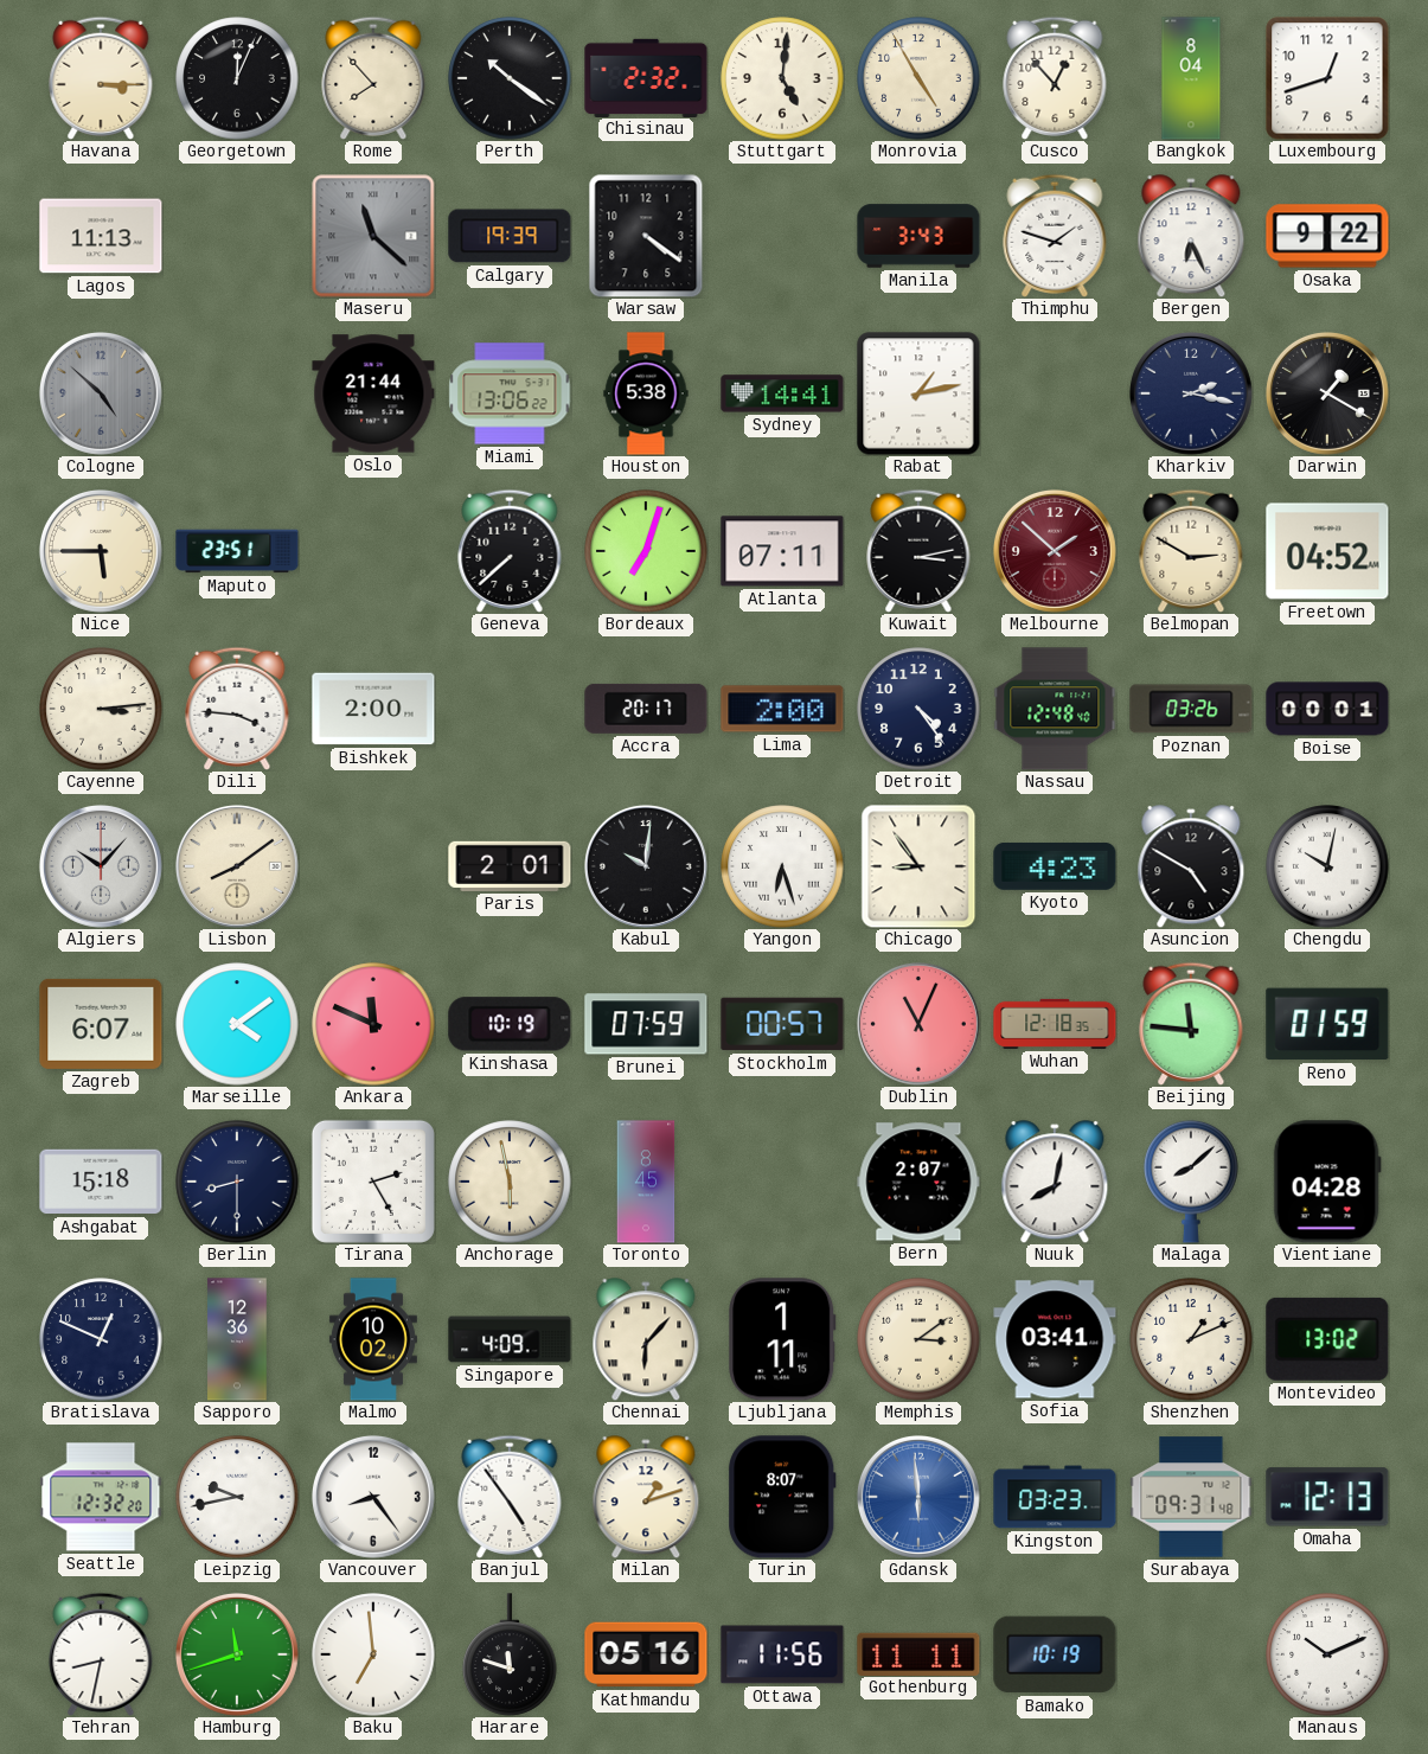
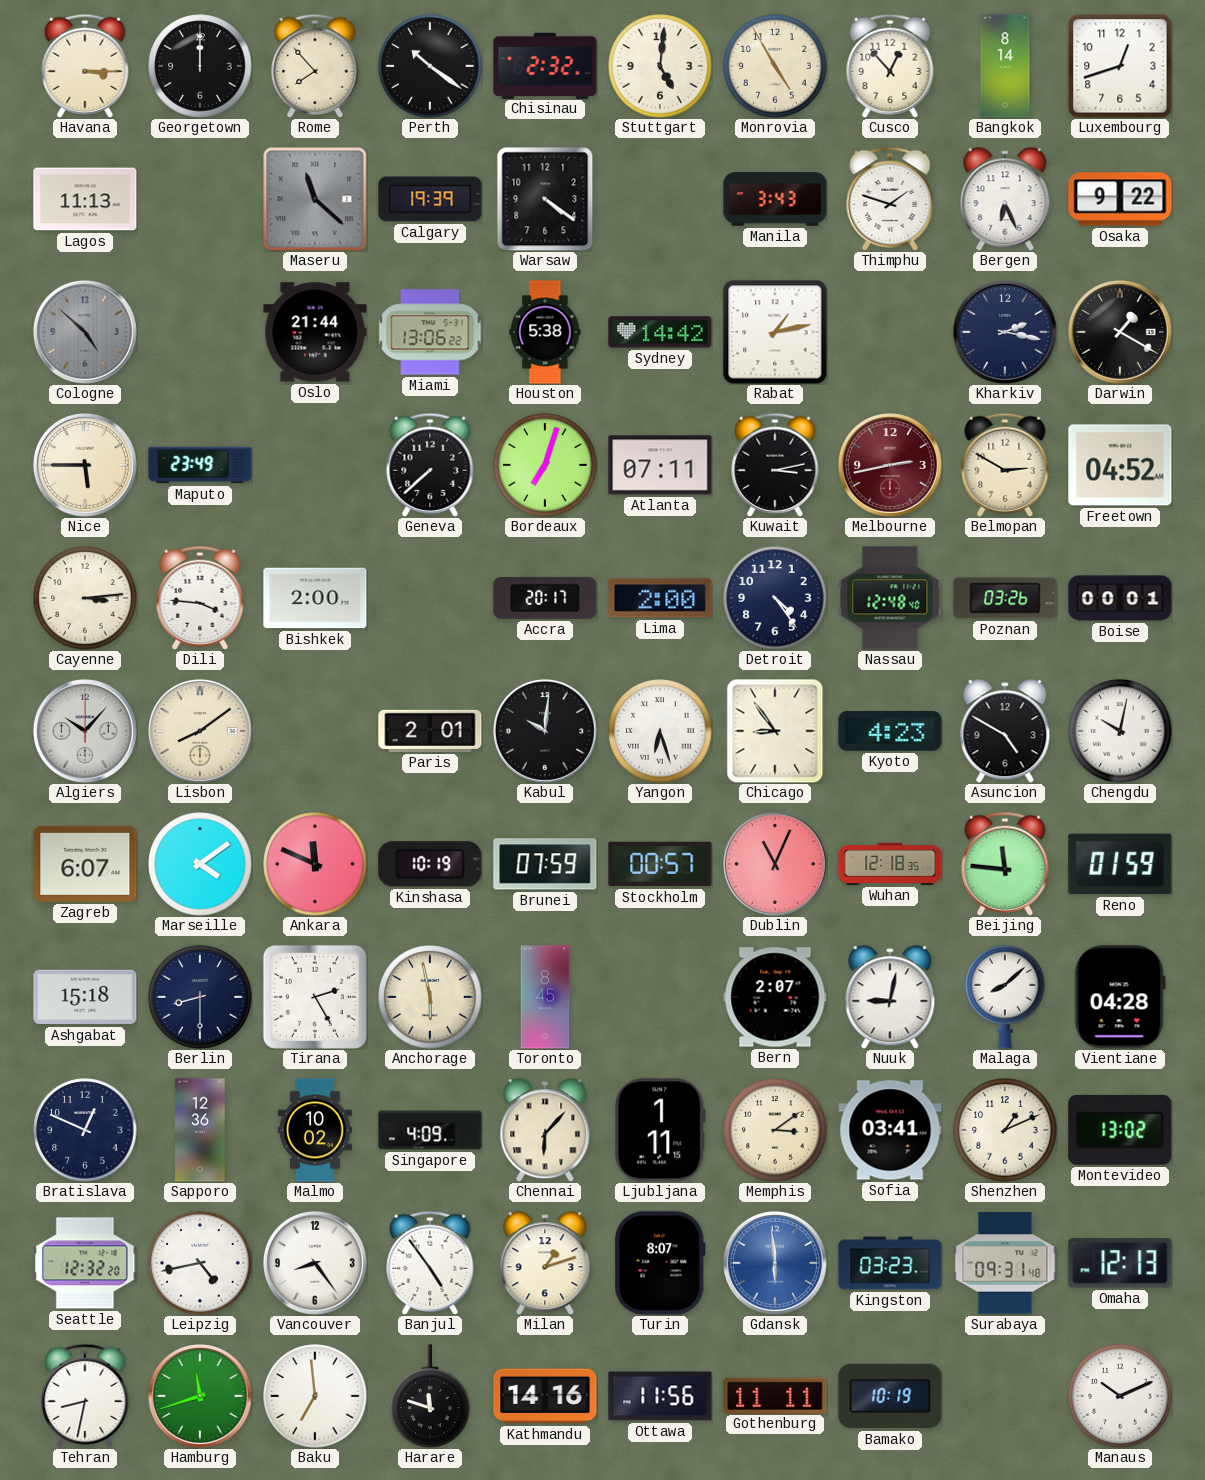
Georgetown: 12:04 -> 12:00 (200, 66)
Bangkok: 8:04 -> 8:14 (1005, 66)
Sydney: 14:41 -> 14:42 (660, 332)
Maputo: 23:51 -> 23:49 (200, 465)
Melbourne: 1:52 -> 2:43 (890, 465)
Nuuk: 8:02 -> 9:02 (890, 997)
Leipzig: 9:43 -> 4:43 (200, 1263)
Kathmandu: 05:16 -> 14:16 (545, 1396)
